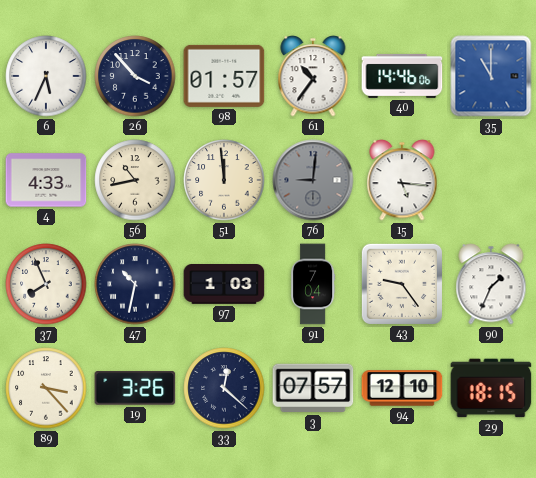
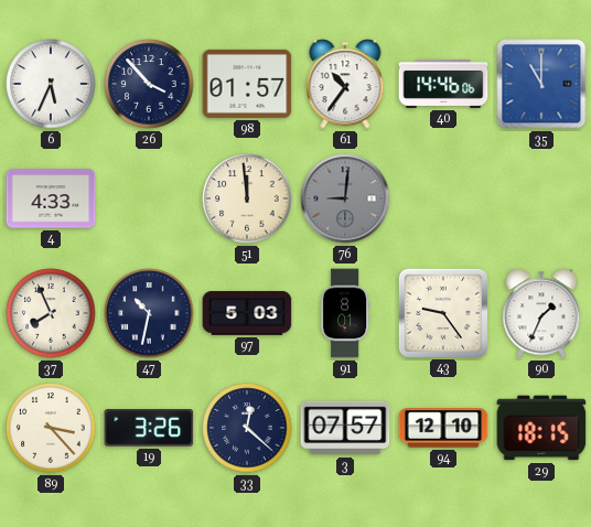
56: 10:43 -> none (135, 180)
15: 5:16 -> none (402, 180)
97: 1:03 -> 5:03 (247, 313)
91: 7:04 -> 8:01 (345, 313)
